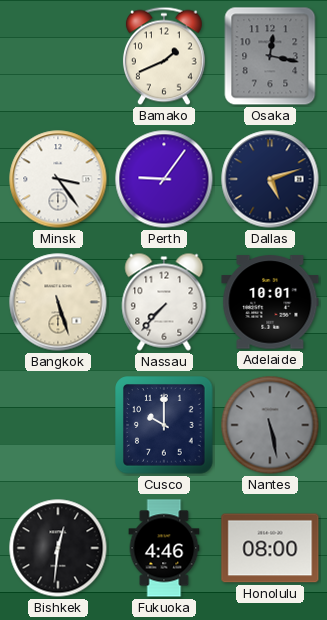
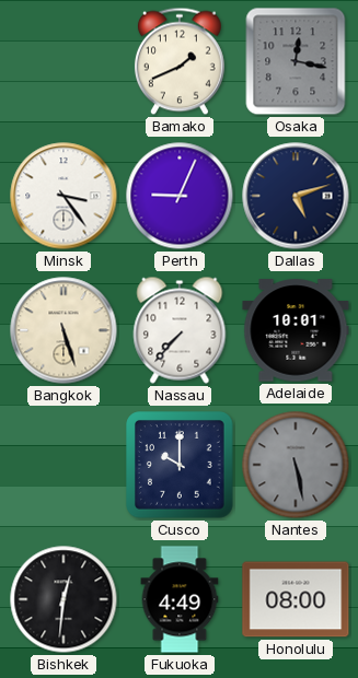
Perth: 9:06 -> 9:04 (180, 196)
Fukuoka: 4:46 -> 4:49 (180, 599)
